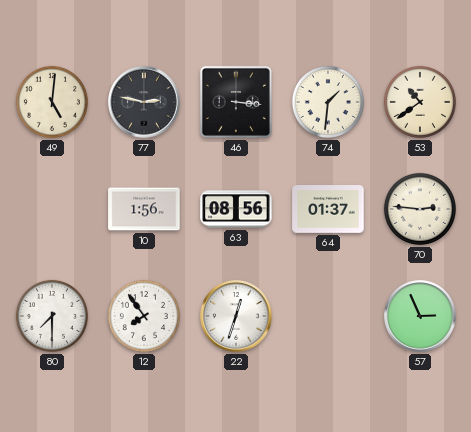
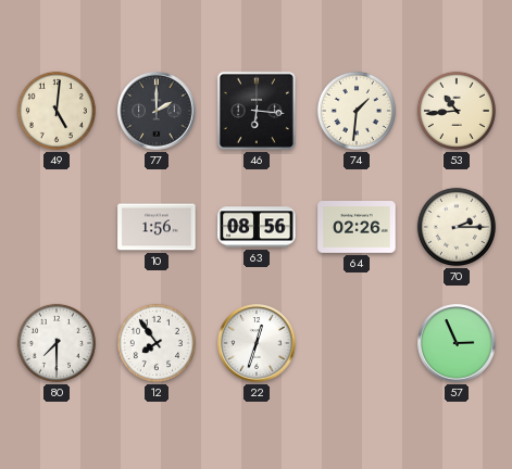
77: 2:47 -> 2:00 (157, 111)
46: 3:16 -> 6:16 (257, 111)
53: 10:39 -> 10:44 (457, 111)
64: 01:37 -> 02:26 (357, 228)
70: 2:46 -> 2:15 (457, 227)
